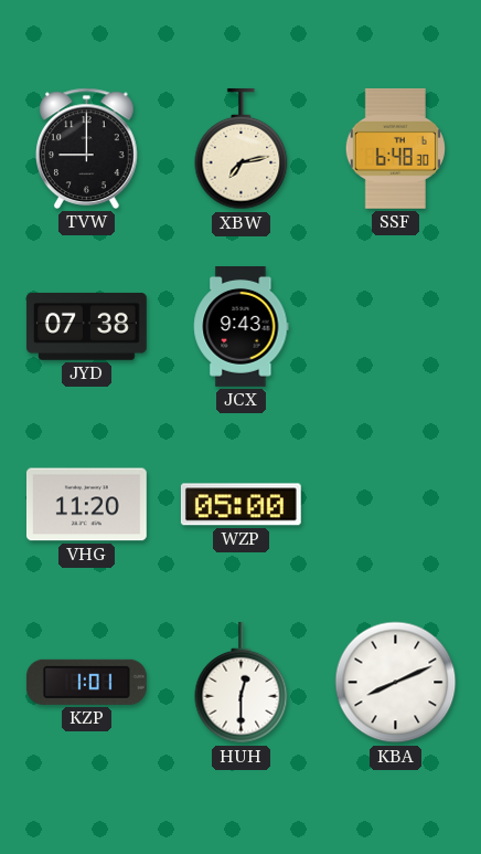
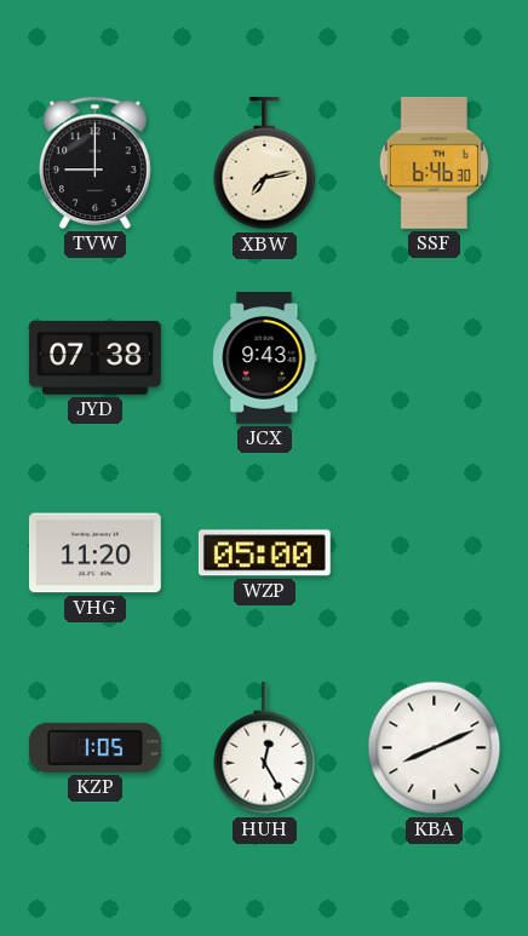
SSF: 6:48 -> 6:46 (434, 162)
KZP: 1:01 -> 1:05 (94, 747)
HUH: 12:30 -> 12:25 (265, 748)
